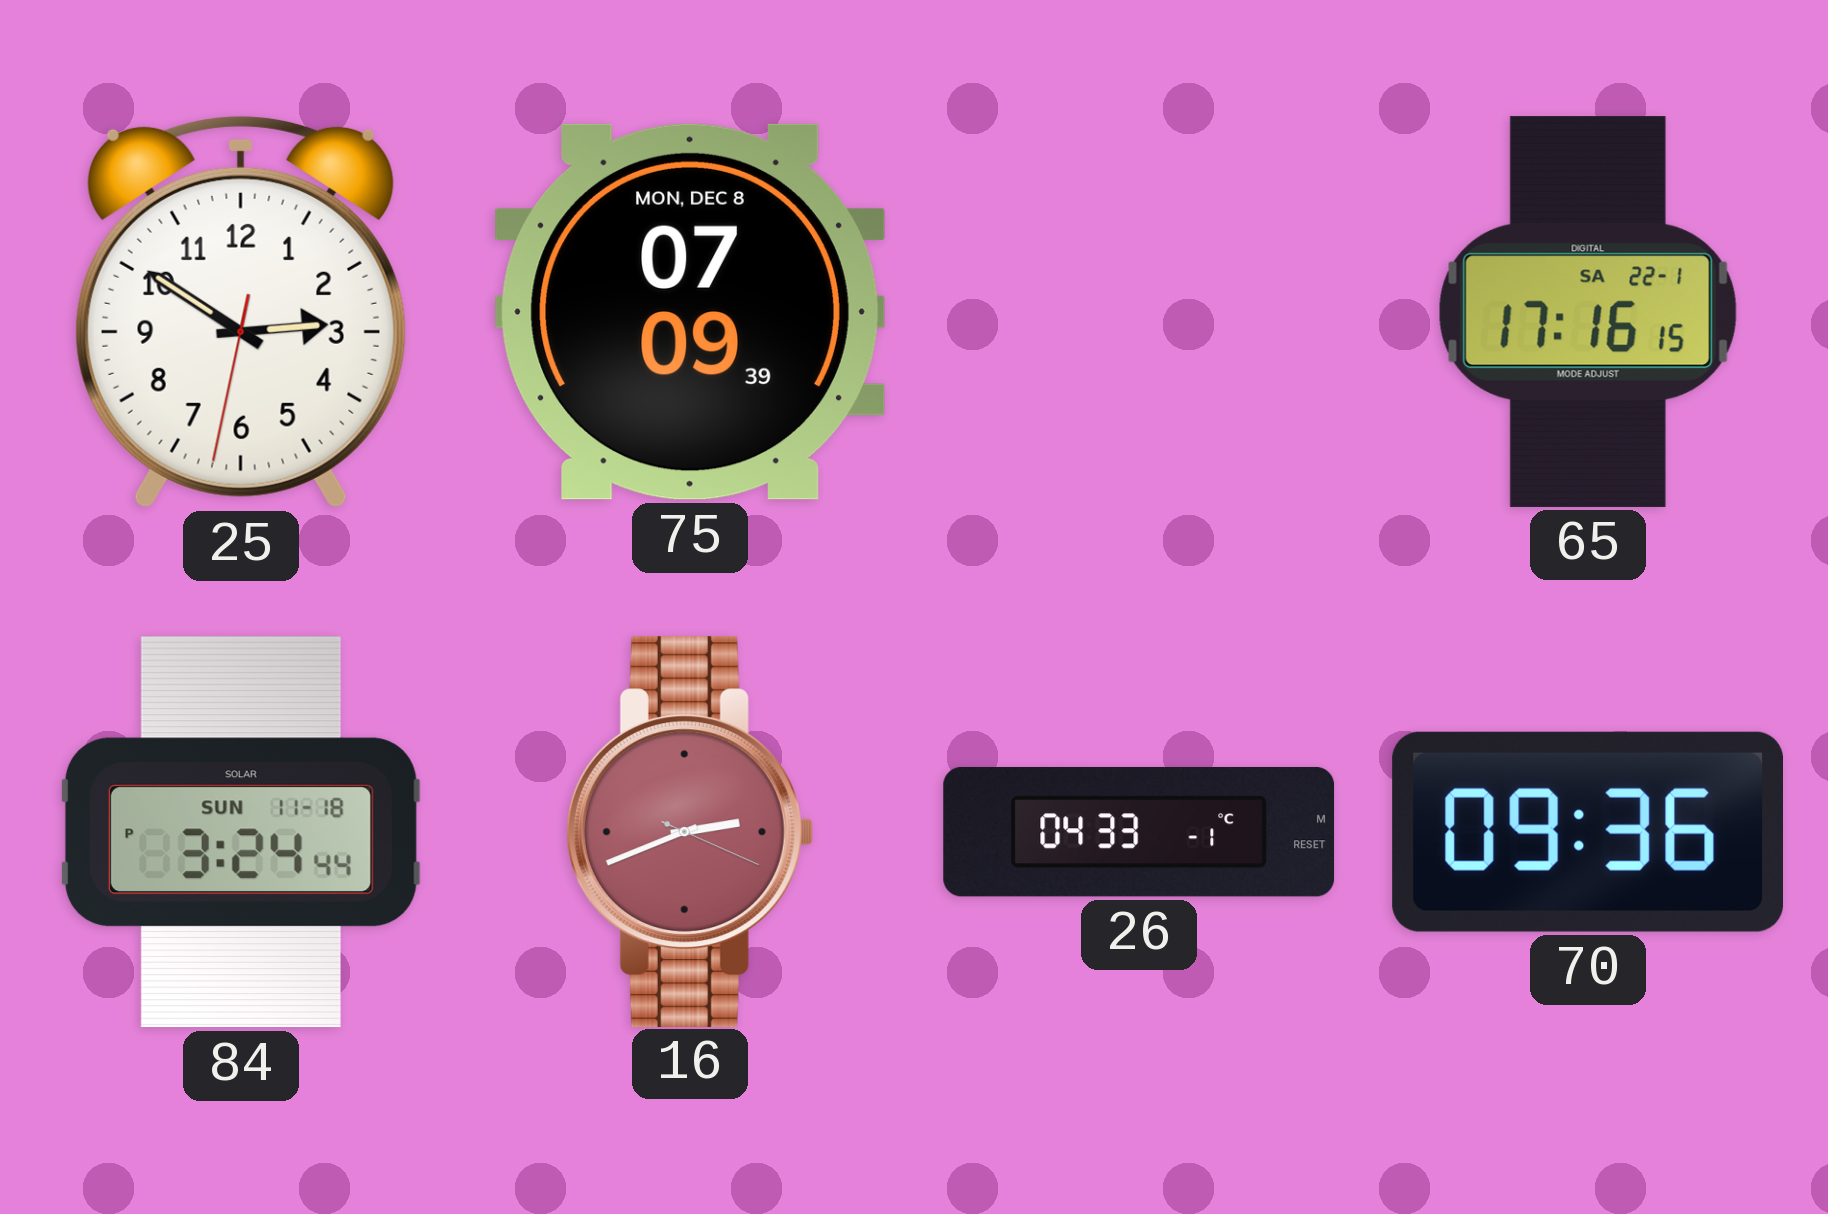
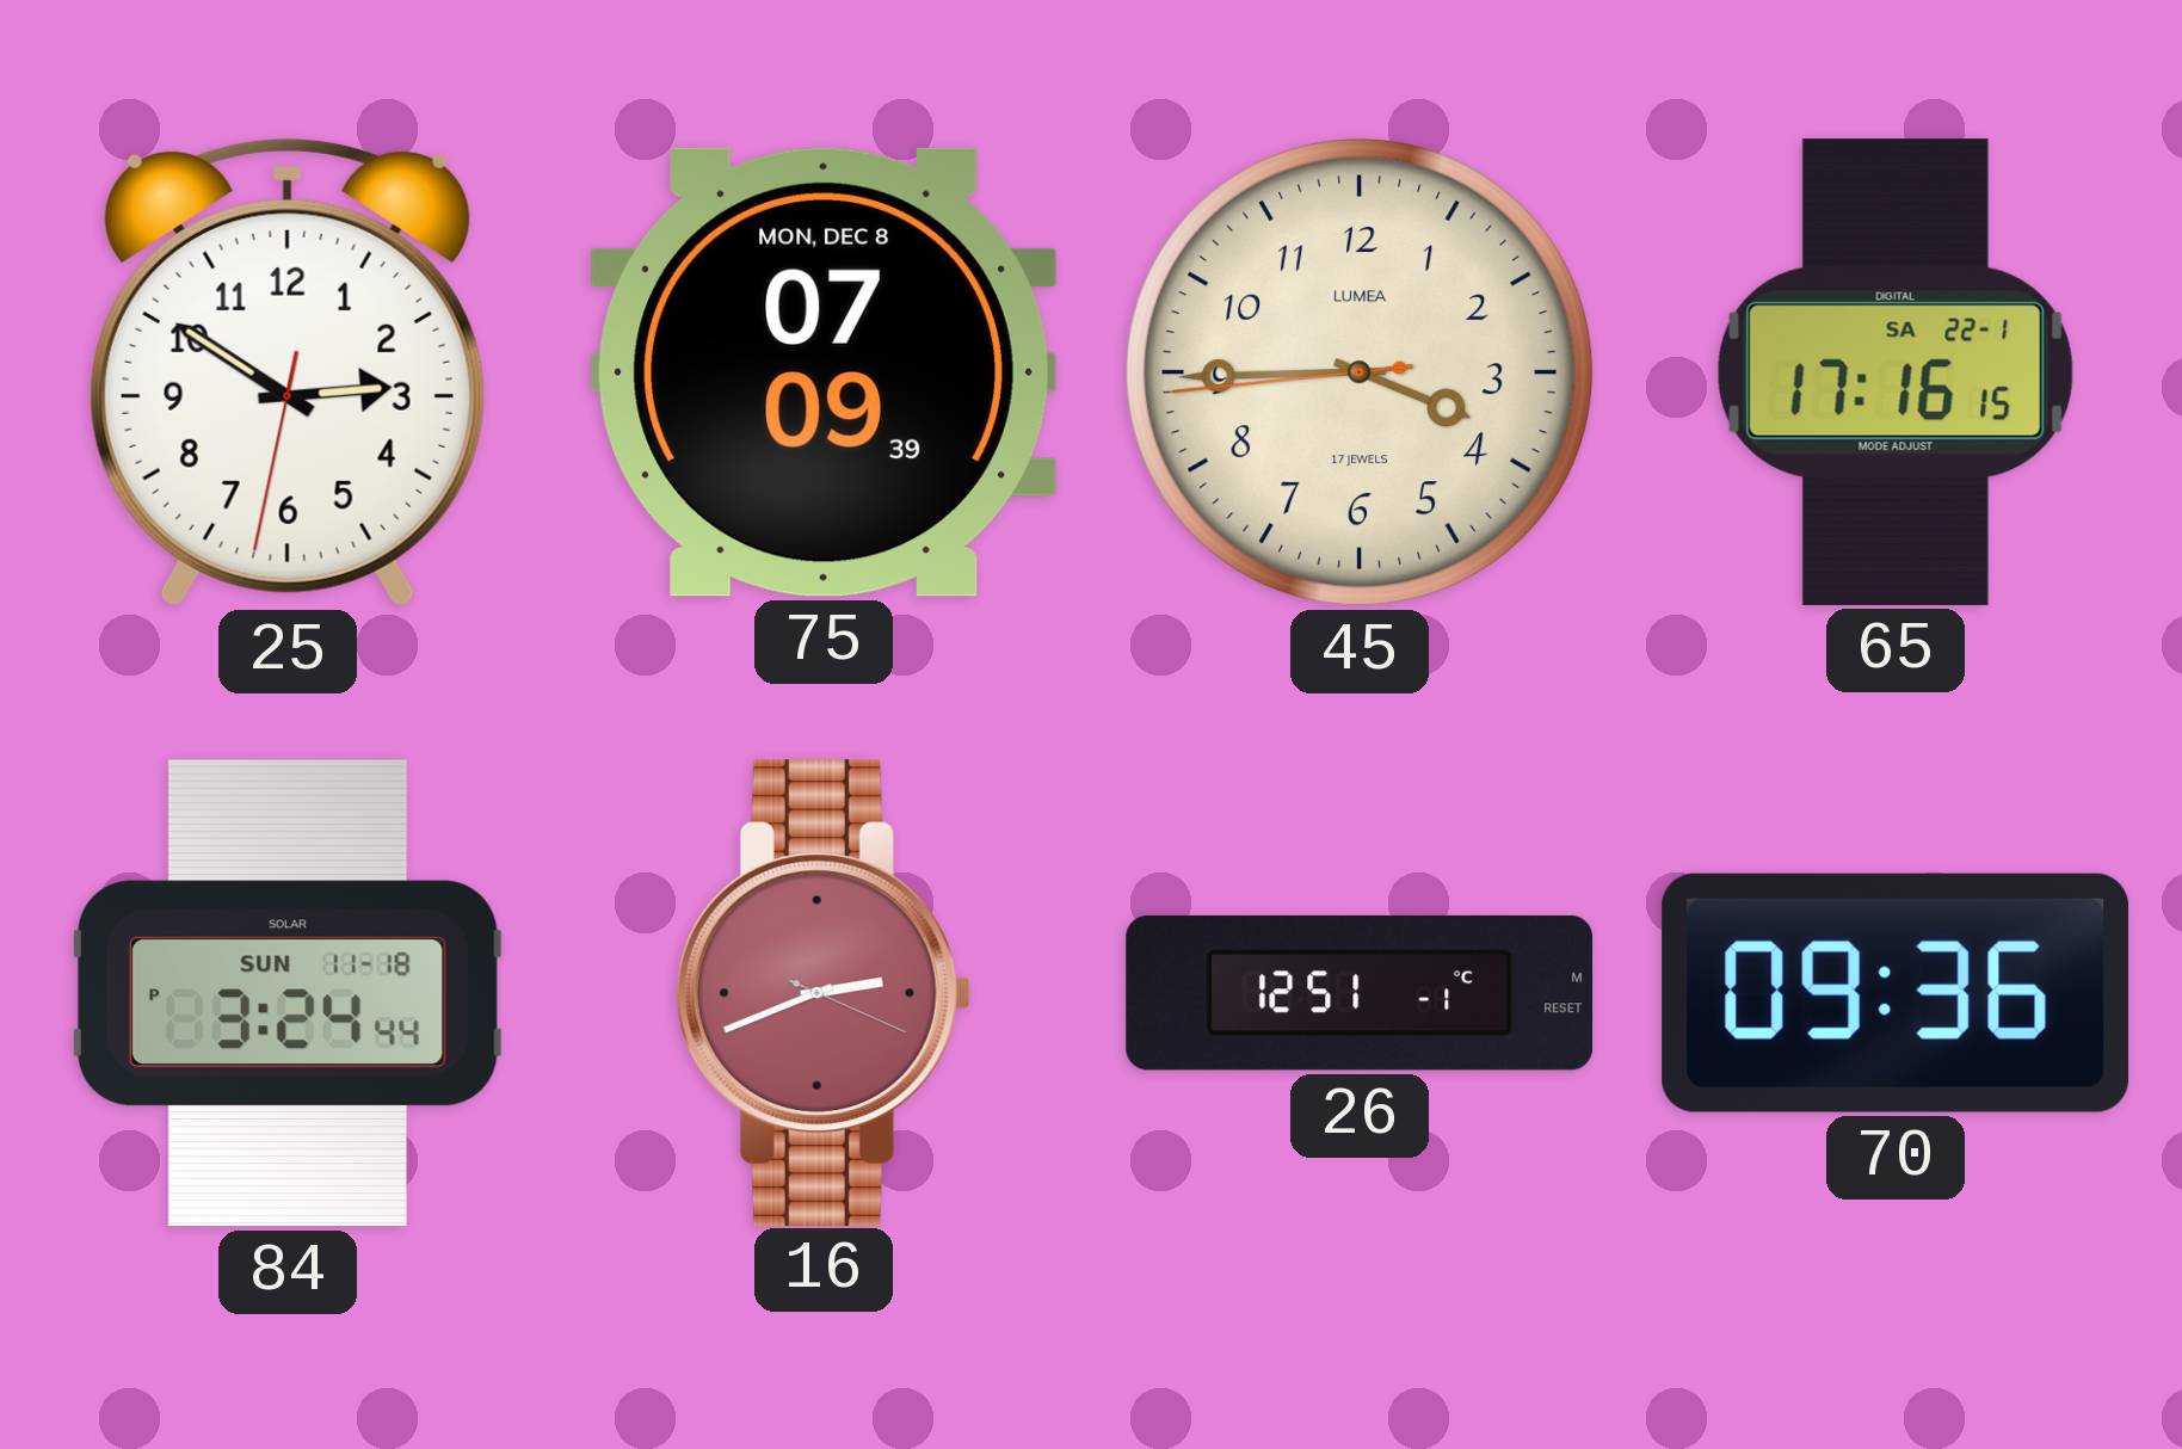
45: none -> 3:44 (1360, 372)
26: 04:33 -> 12:51 (1360, 993)
